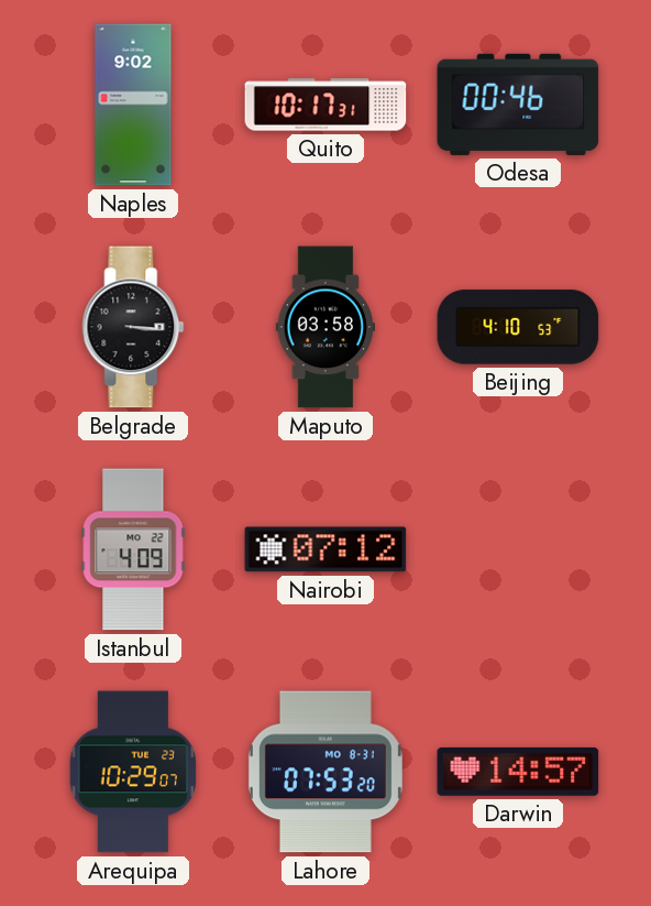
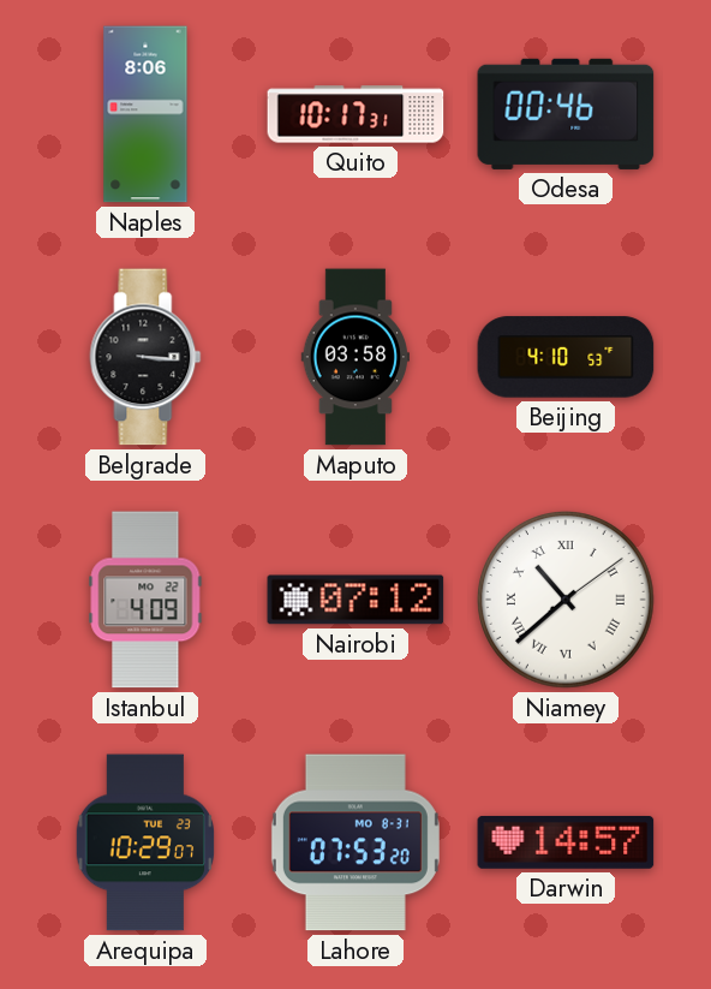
Naples: 9:02 -> 8:06 (145, 114)
Niamey: none -> 10:38 (567, 601)
